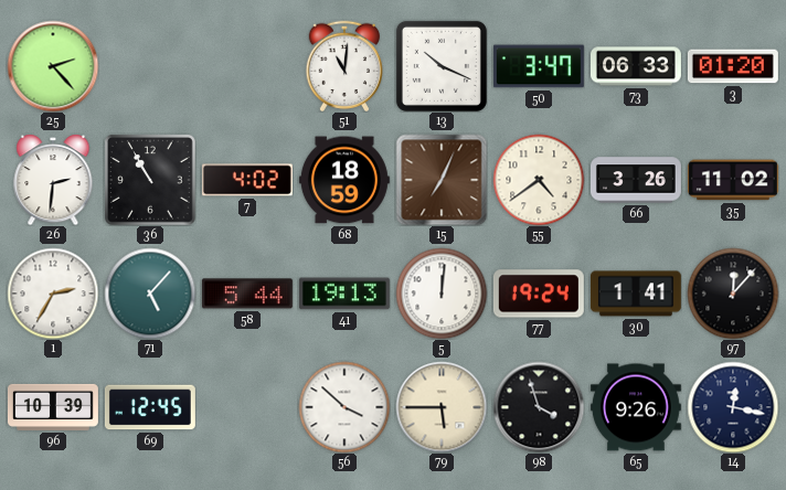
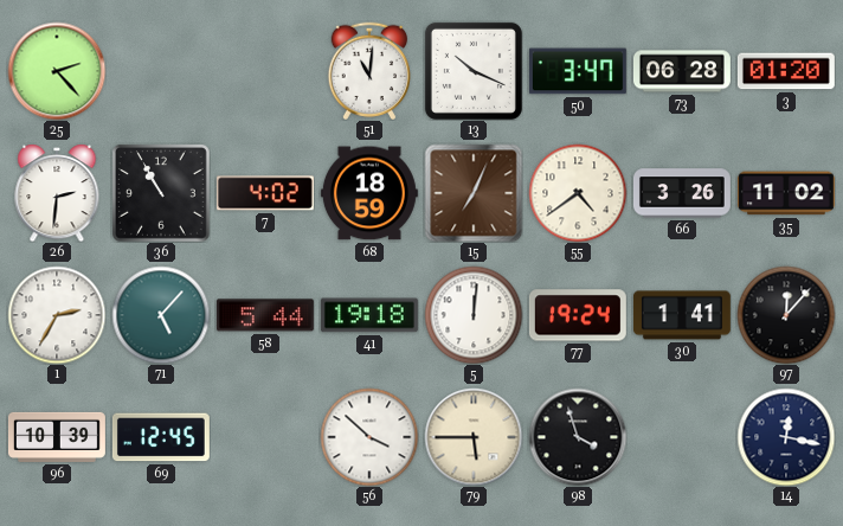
73: 06:33 -> 06:28 (682, 71)
41: 19:13 -> 19:18 (369, 315)
65: 9:26 -> none (636, 407)
